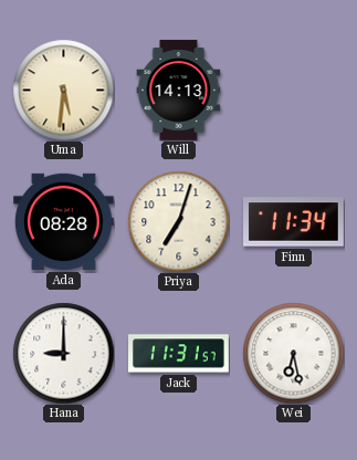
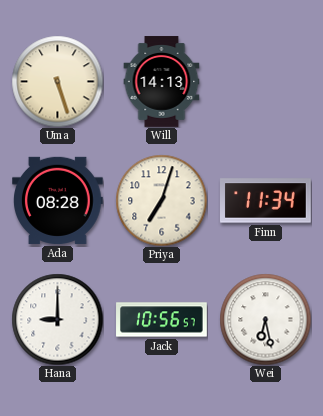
Uma: 5:31 -> 5:27 (57, 81)
Jack: 11:31 -> 10:56 (162, 320)
